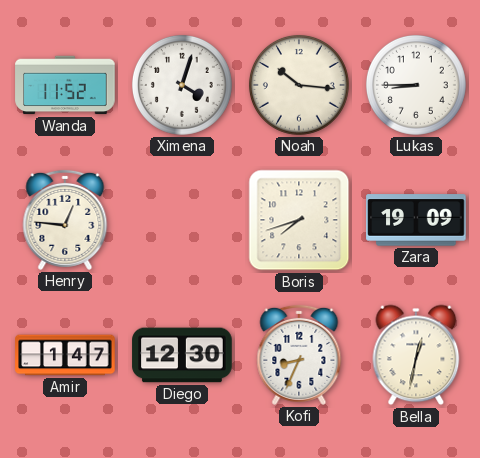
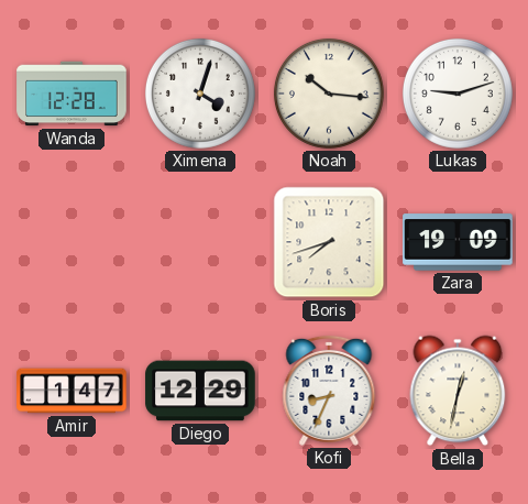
Wanda: 11:52 -> 12:28 (71, 94)
Lukas: 8:45 -> 9:12 (458, 94)
Henry: 12:46 -> none (65, 220)
Diego: 12:30 -> 12:29 (200, 391)
